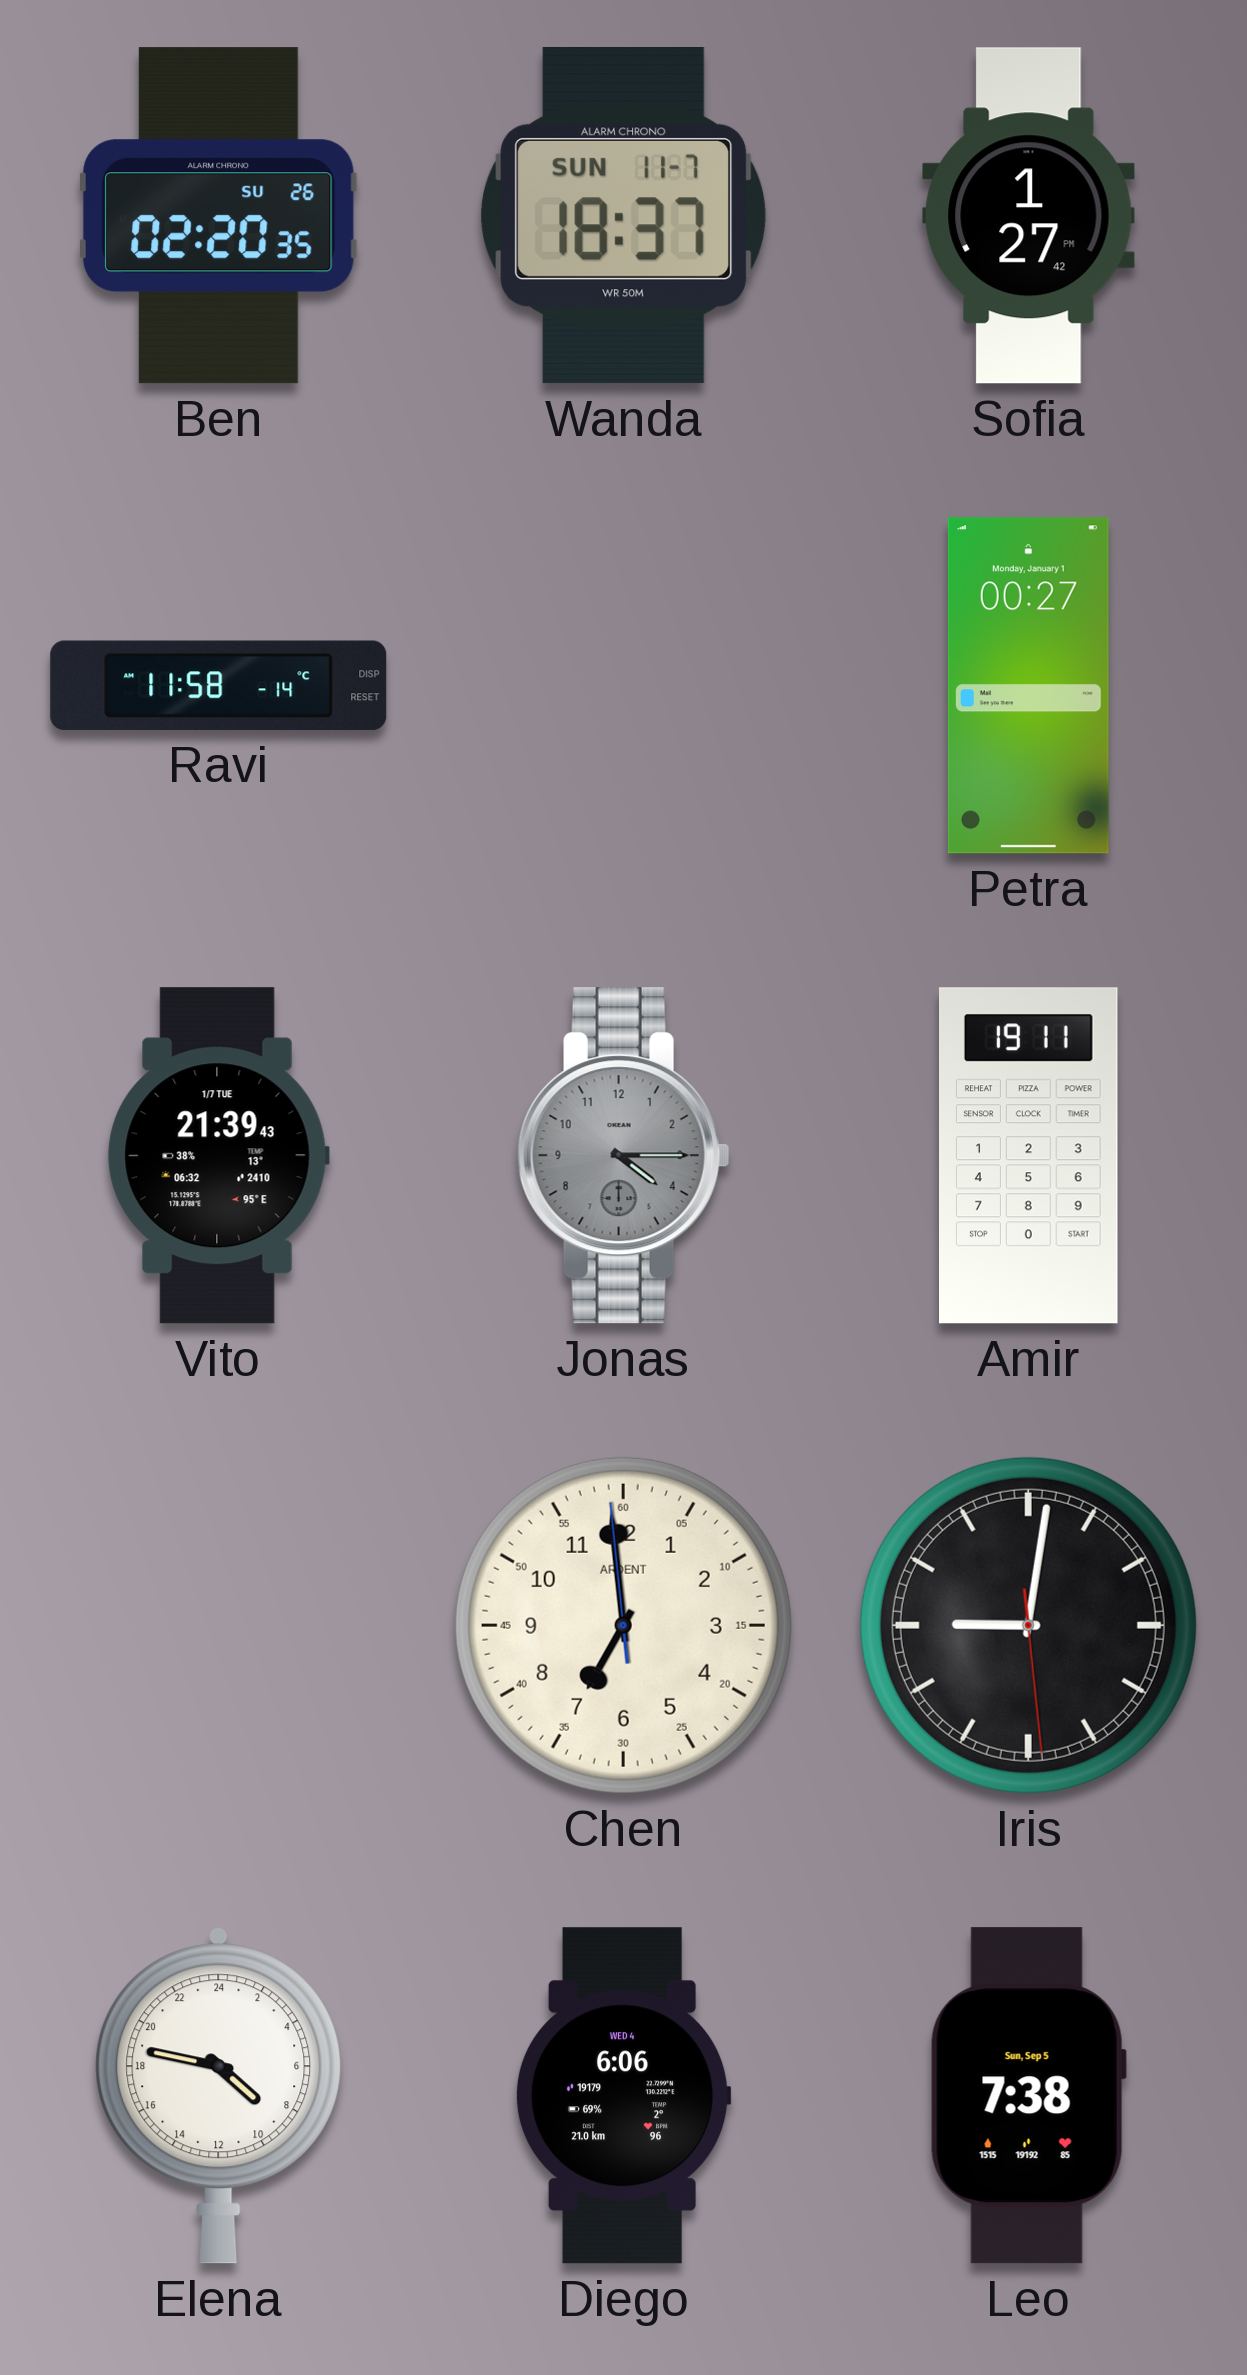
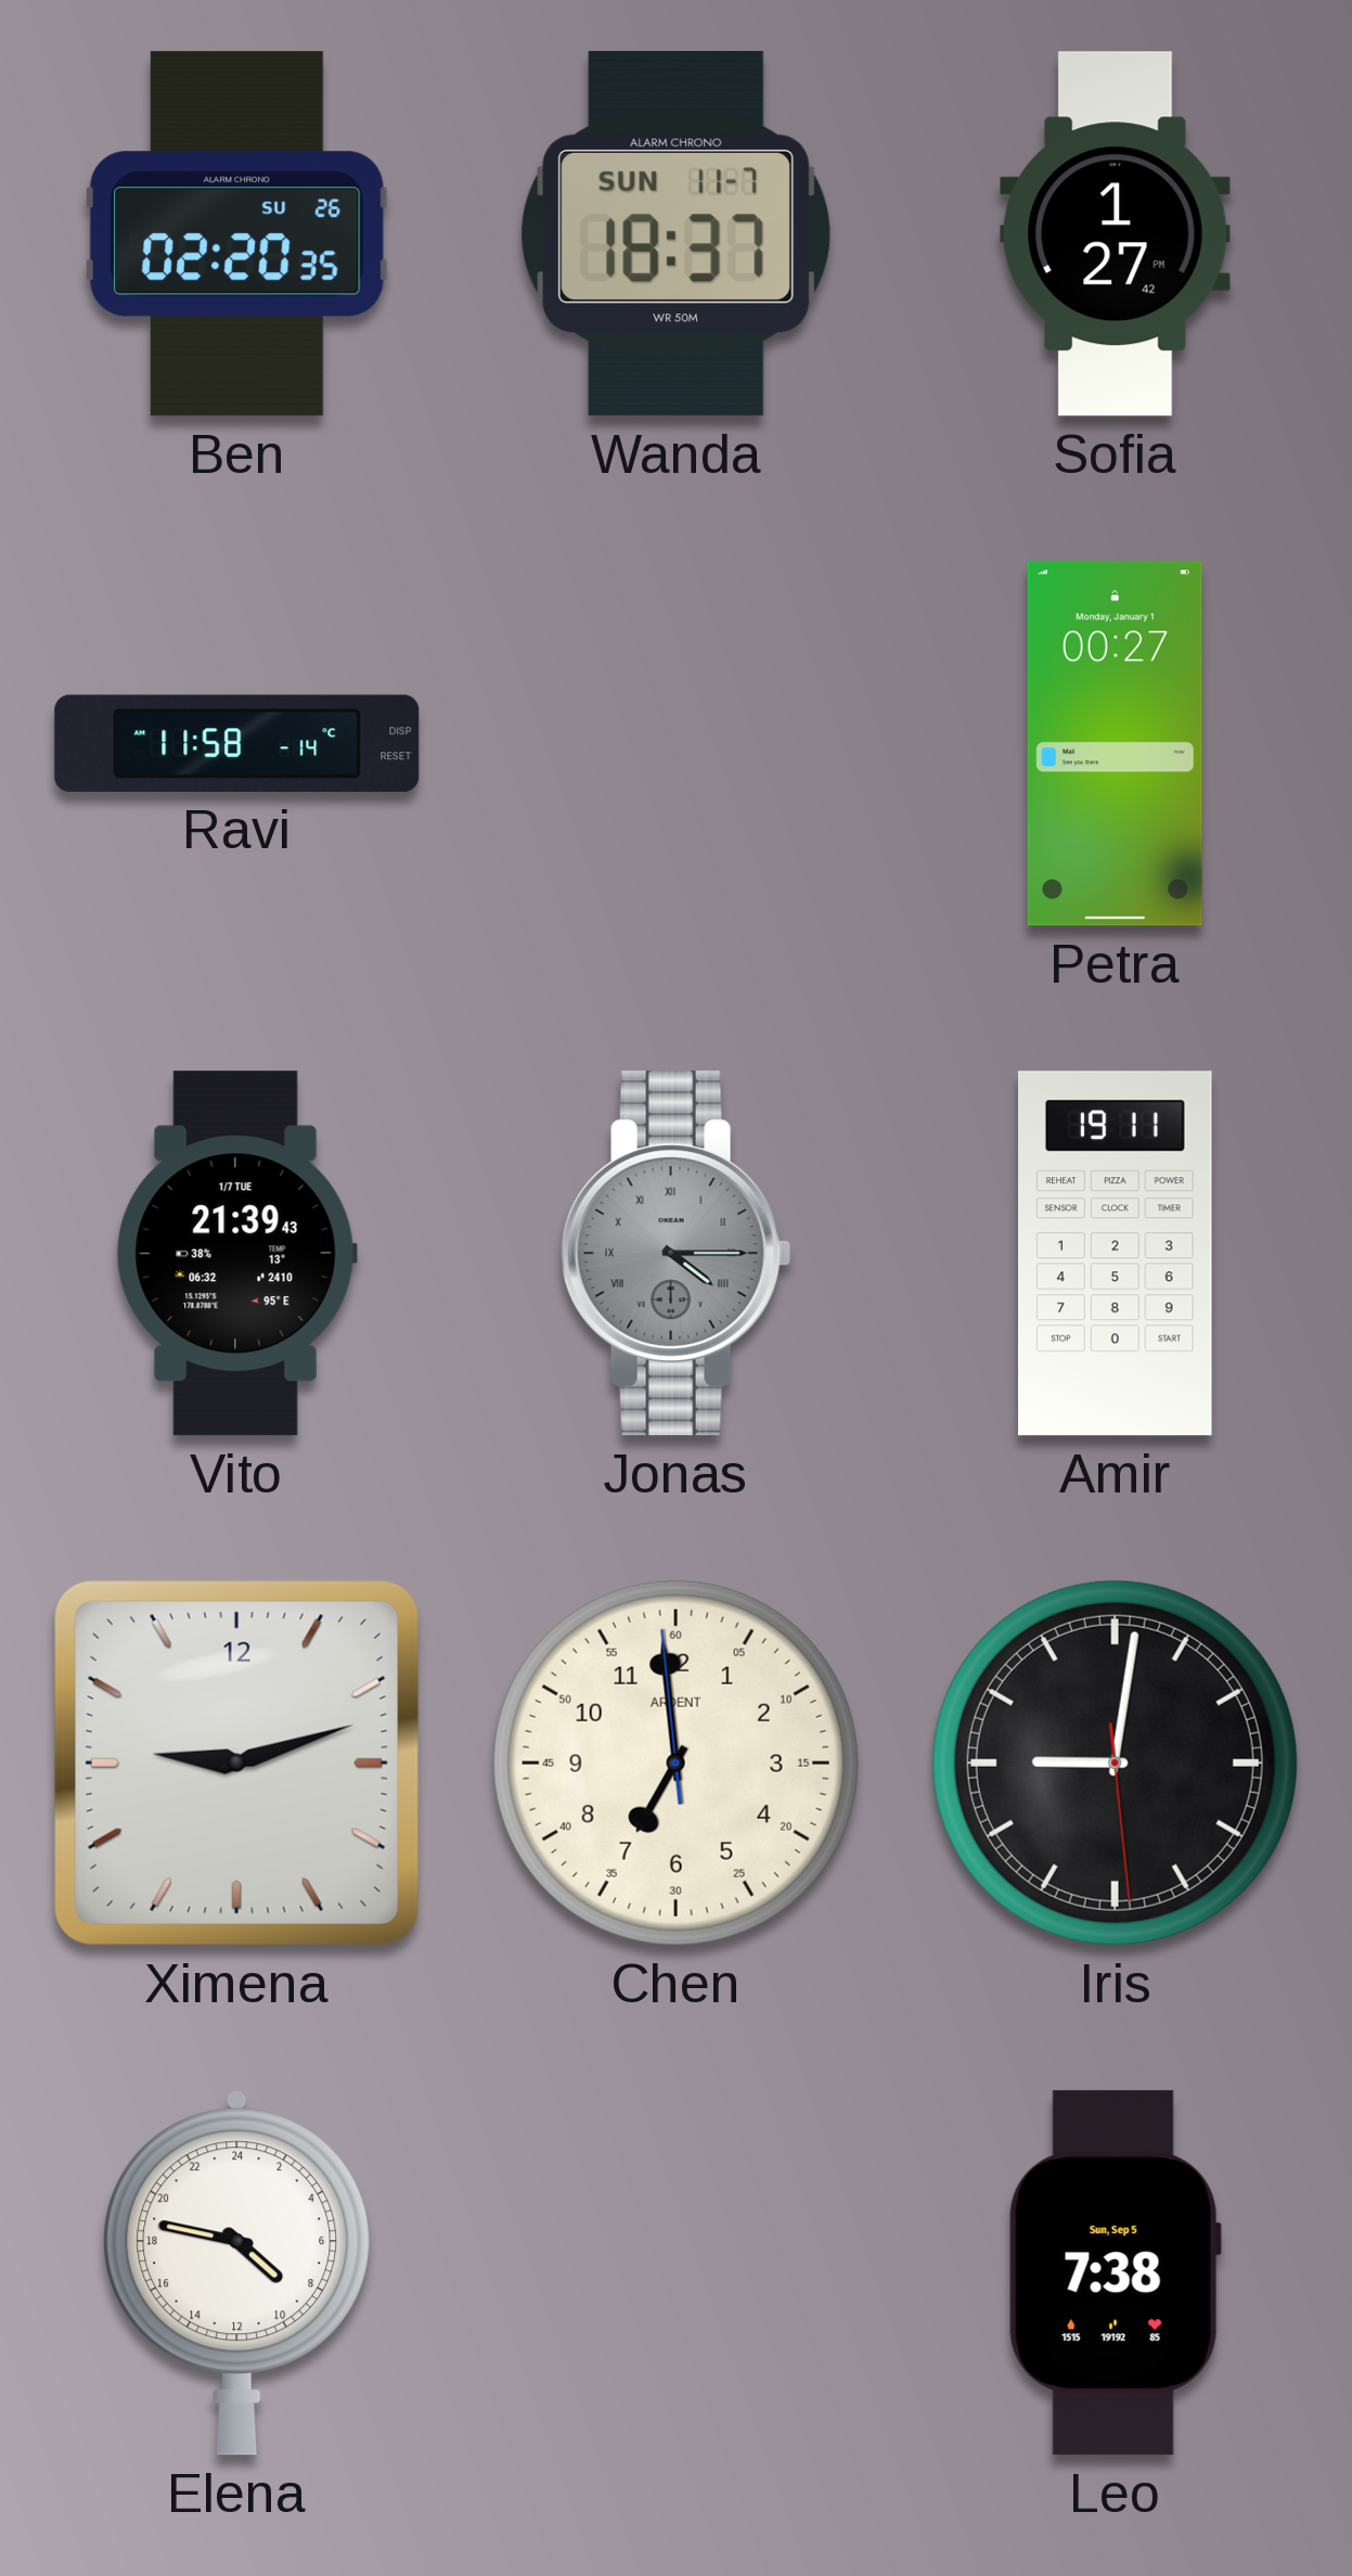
Jonas numerals: Arabic -> Roman (675, 1254)
Ximena: none -> 9:12 (236, 1763)
Diego: 6:06 -> none (623, 2096)
